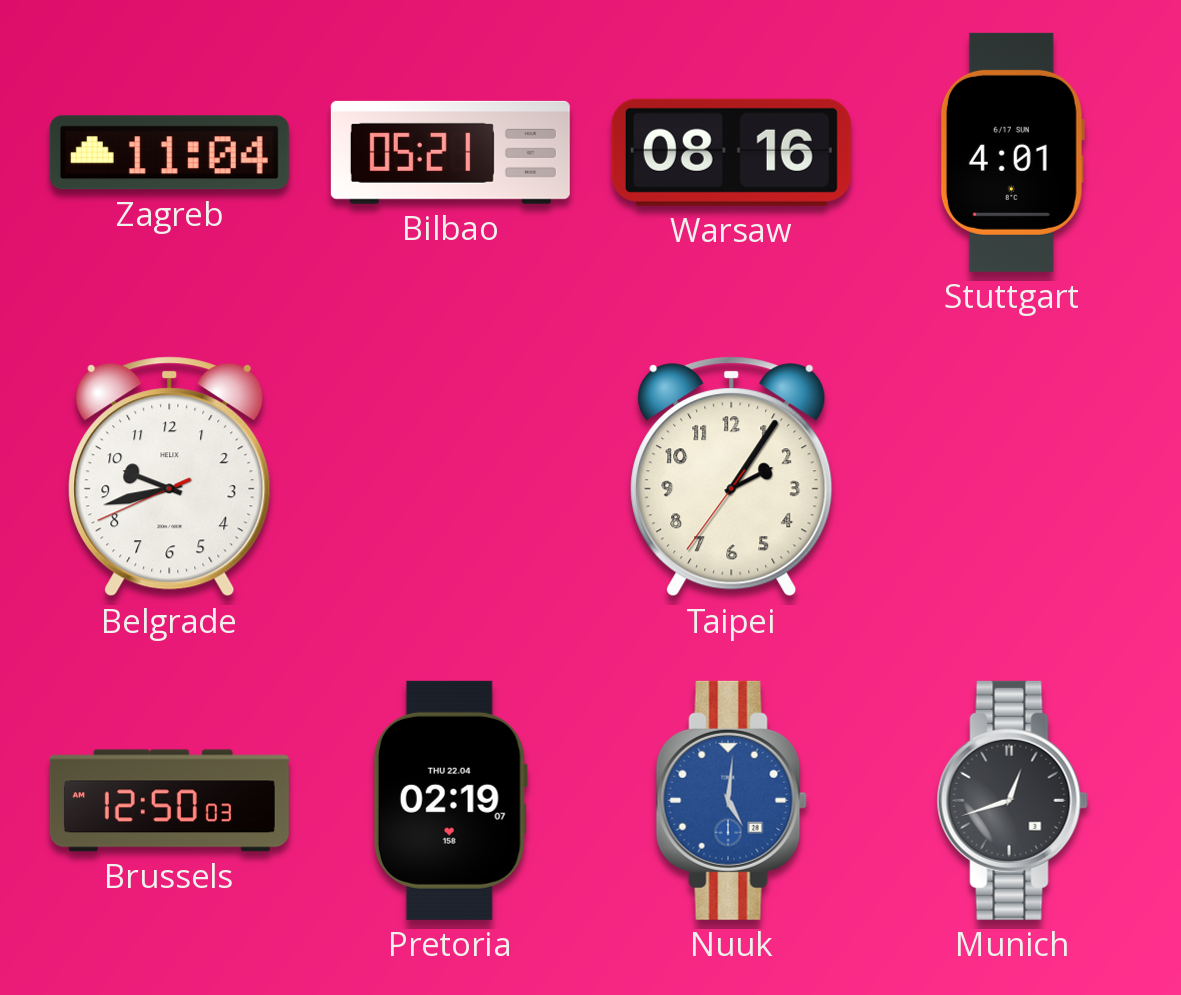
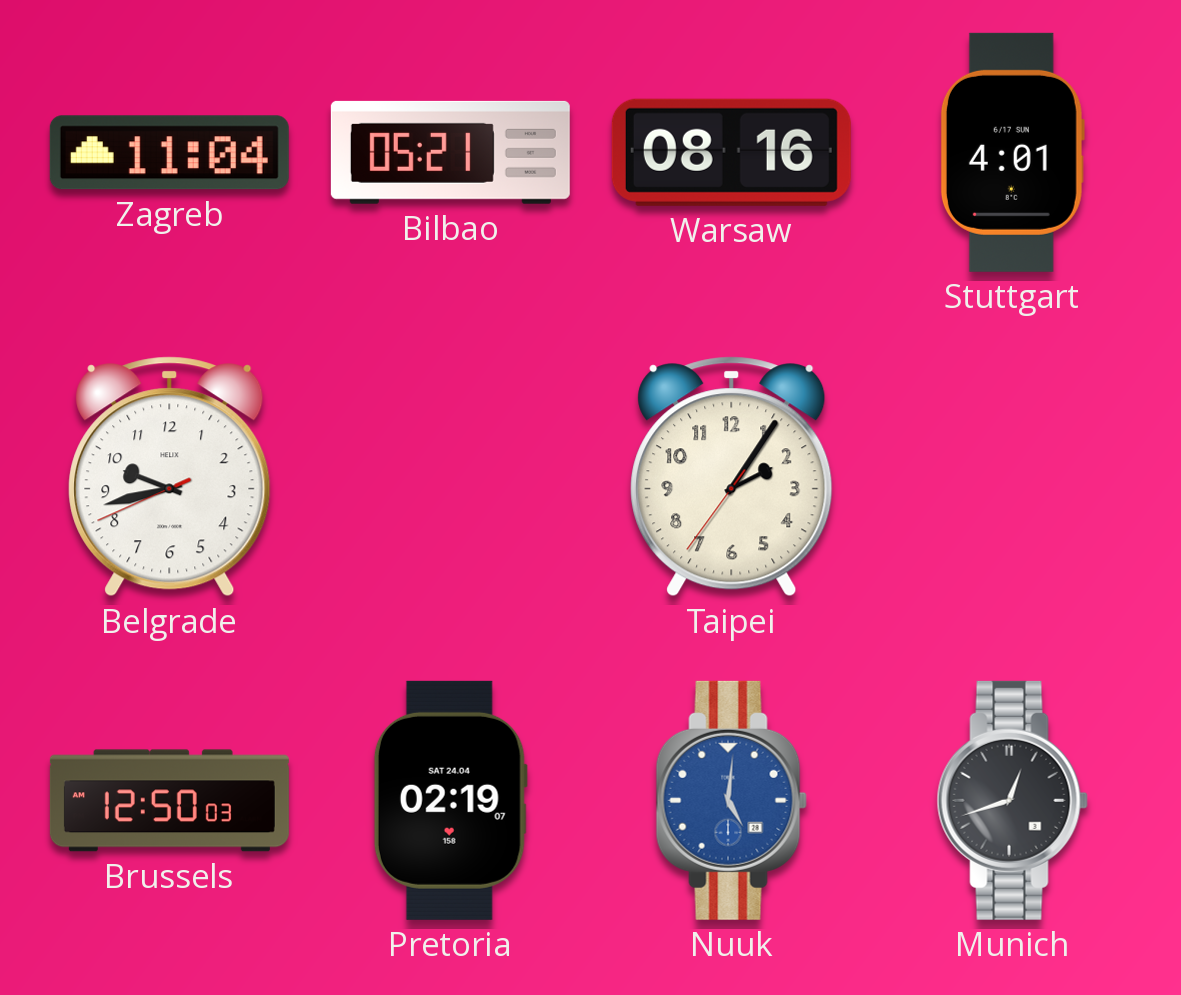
Pretoria date: THU 22.04 -> SAT 24.04 (450, 800)
